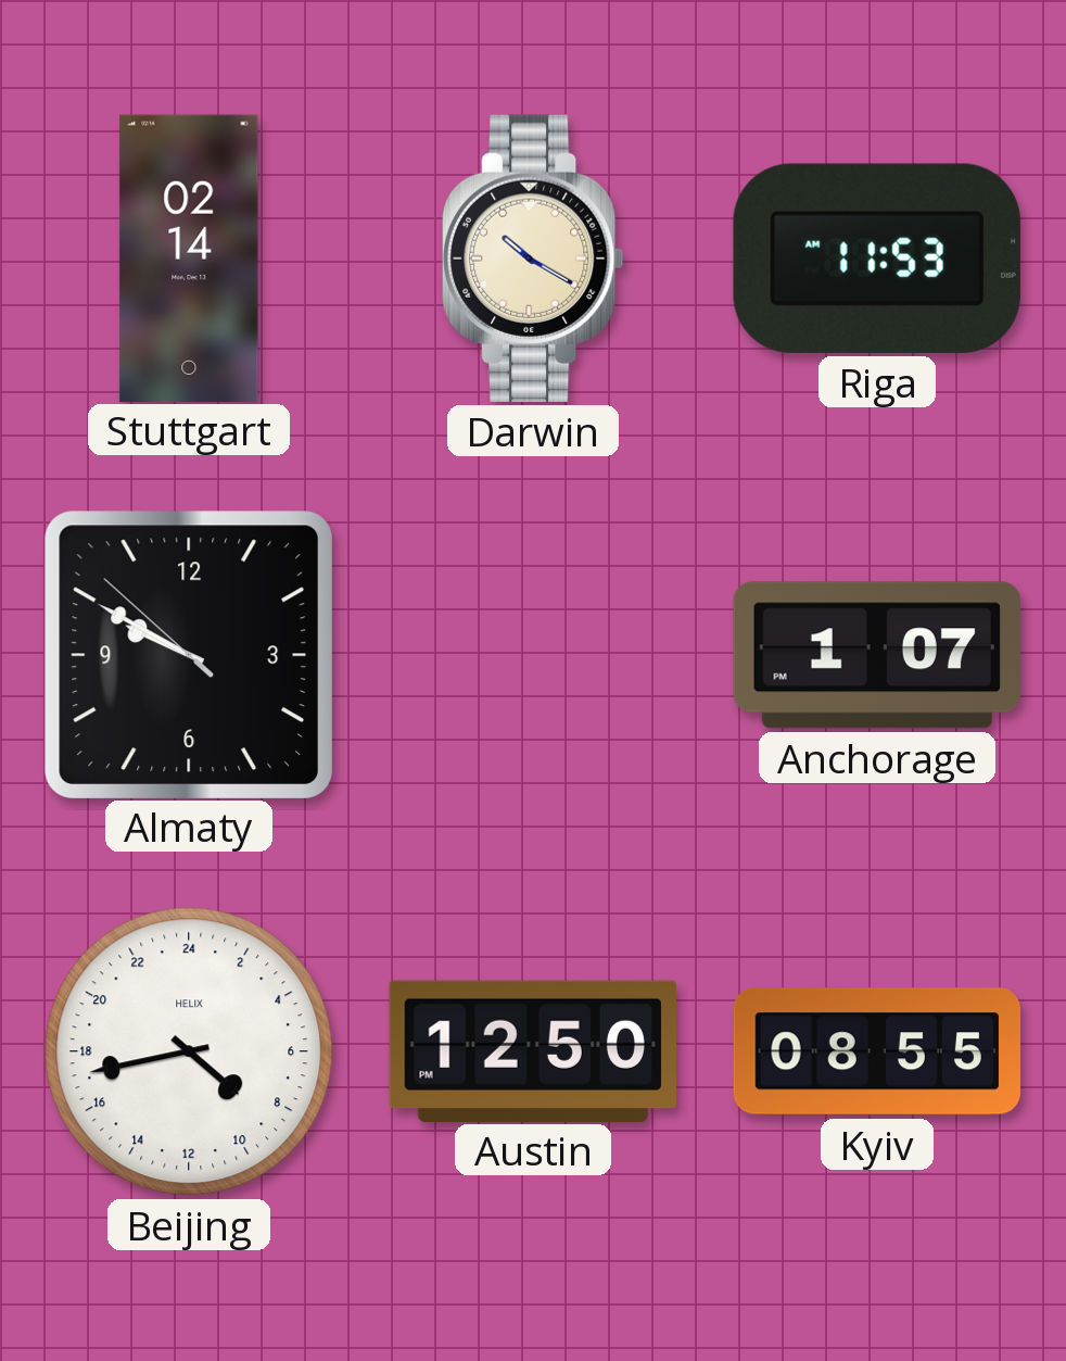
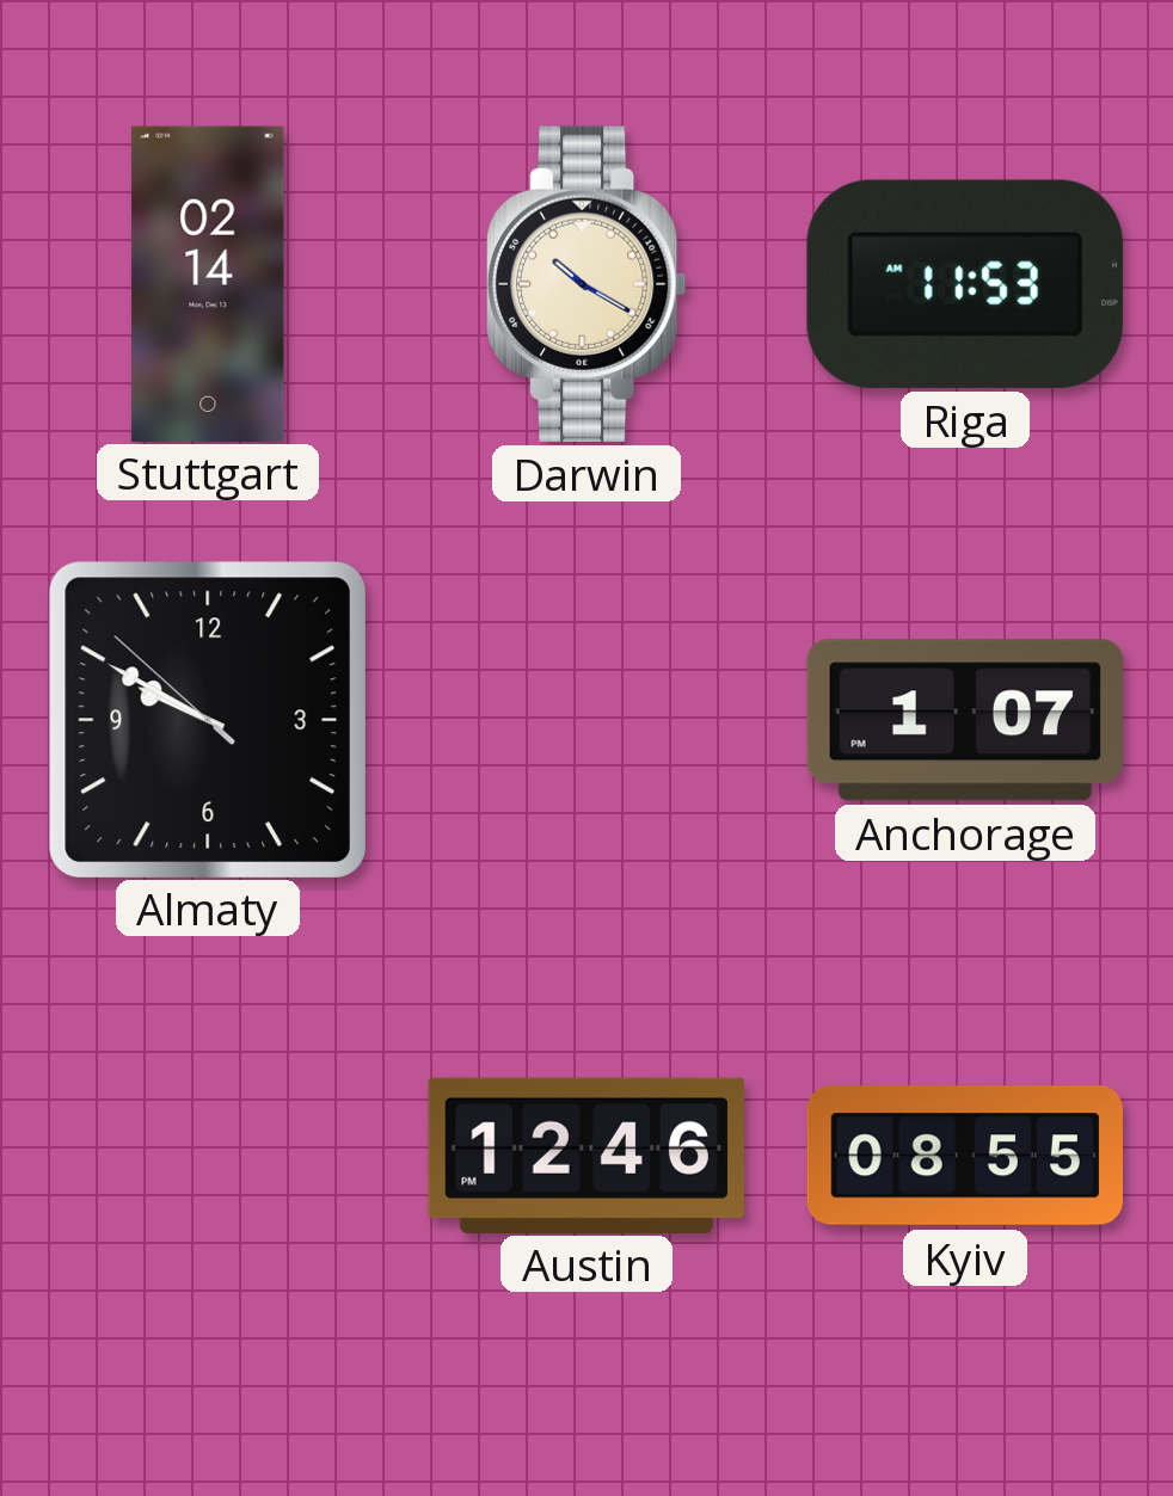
Beijing: 8:43 -> none (189, 1051)
Austin: 12:50 -> 12:46 (585, 1155)
